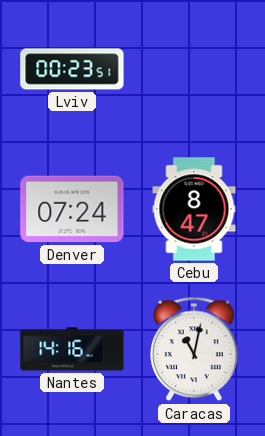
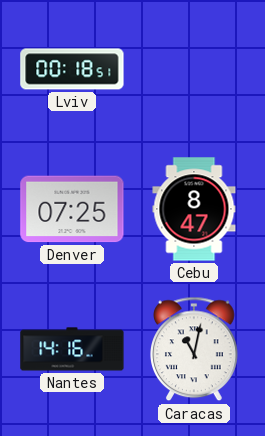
Lviv: 00:23 -> 00:18 (72, 69)
Denver: 07:24 -> 07:25 (72, 209)
